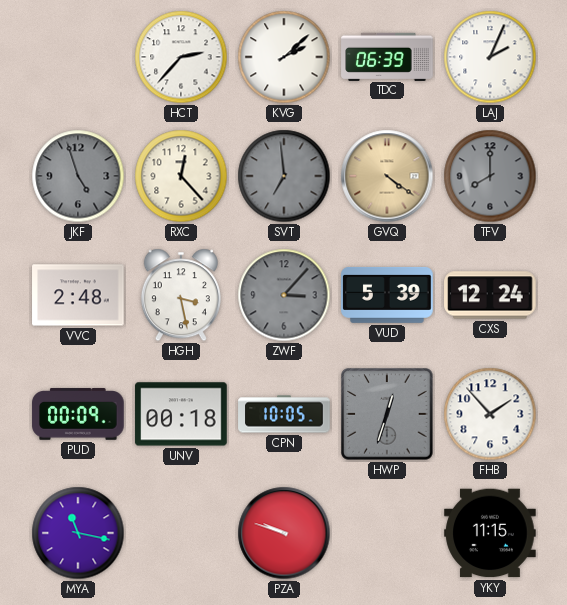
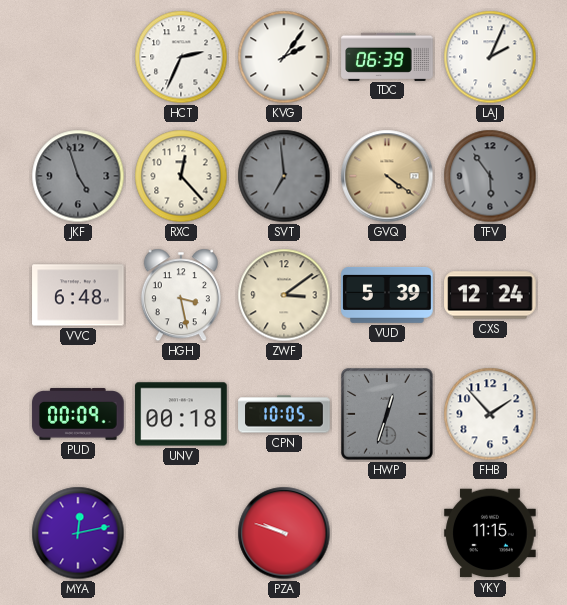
HCT: 2:37 -> 2:34 (181, 57)
KVG: 2:08 -> 2:06 (284, 57)
TFV: 8:00 -> 5:54 (490, 176)
VVC: 2:48 -> 6:48 (78, 295)
ZWF: 3:07 -> 3:09 (284, 295)
ZWF dial: grey -> cream (284, 295)
MYA: 11:17 -> 12:13 (78, 533)
